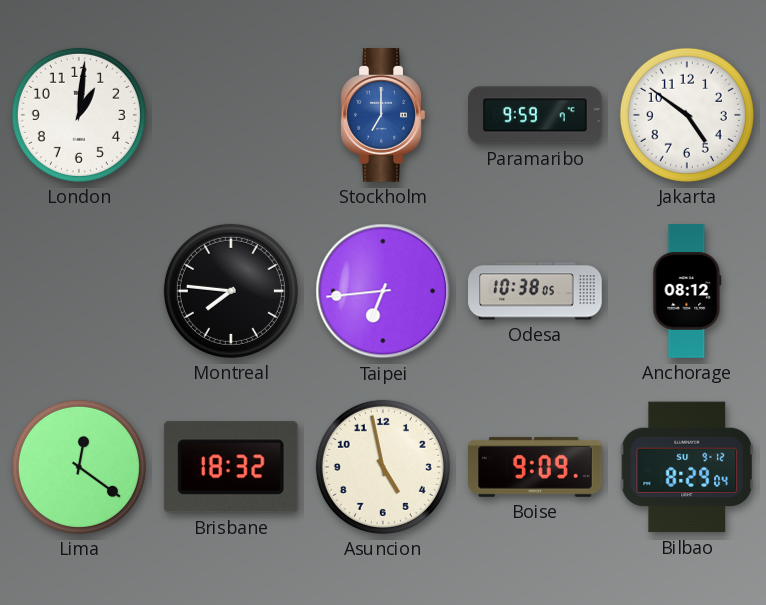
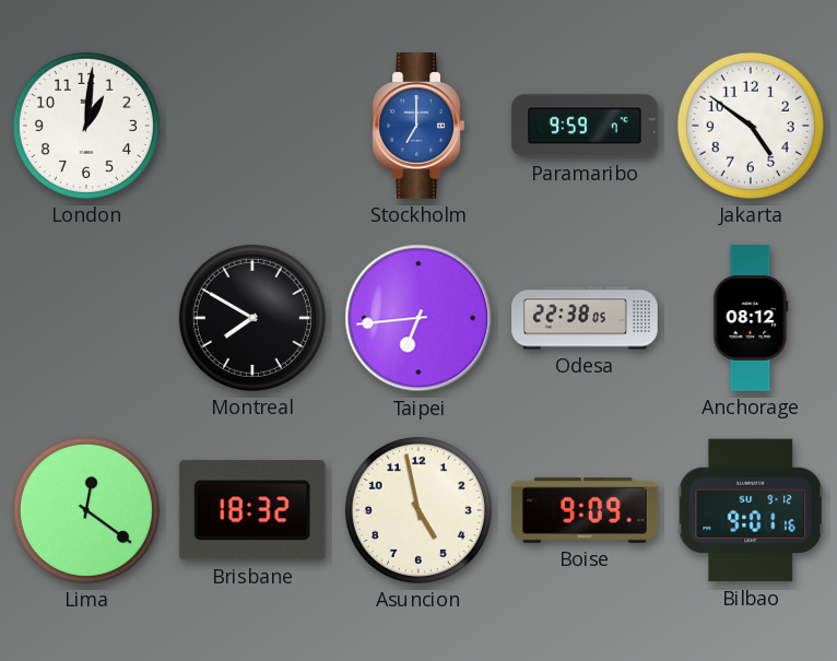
Montreal: 7:46 -> 7:50 (252, 318)
Odesa: 10:38 -> 22:38 (585, 318)
Bilbao: 8:29 -> 9:01 (750, 510)
